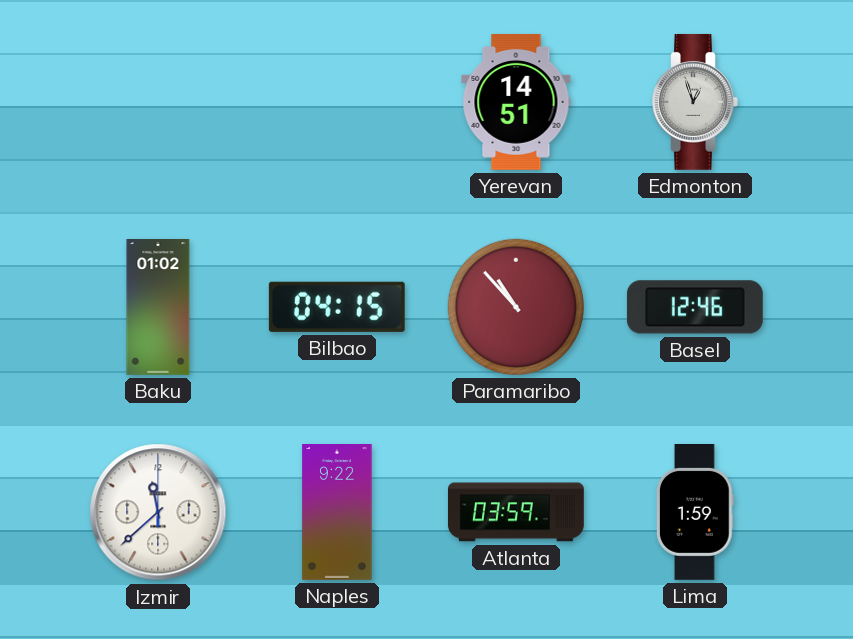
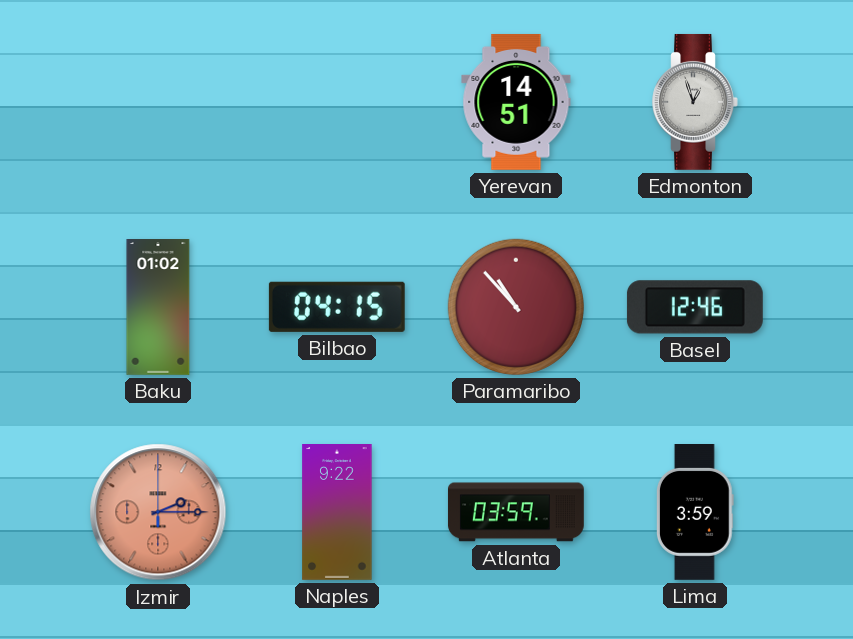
Izmir: 11:38 -> 2:15 (158, 512)
Izmir dial: white -> salmon (158, 512)
Lima: 1:59 -> 3:59 (695, 513)
